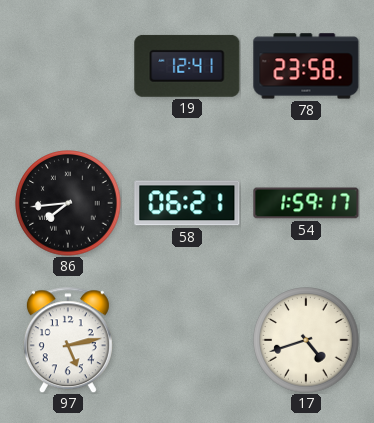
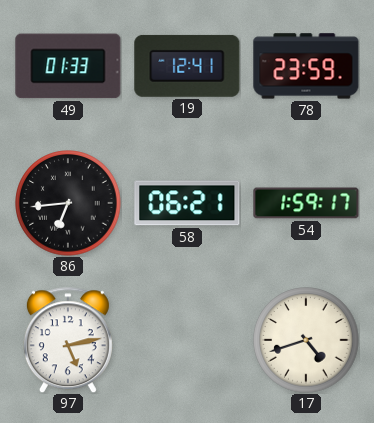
49: none -> 01:33 (68, 66)
78: 23:58 -> 23:59 (306, 66)
86: 7:44 -> 6:44 (68, 203)
